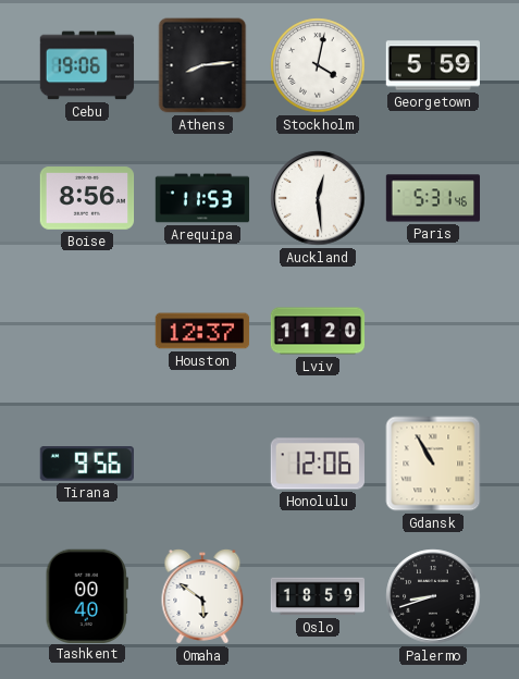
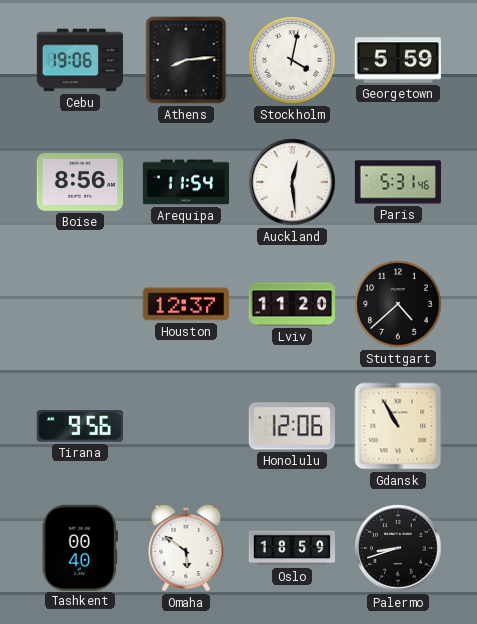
Arequipa: 11:53 -> 11:54 (186, 182)
Stuttgart: none -> 4:38 (398, 304)
